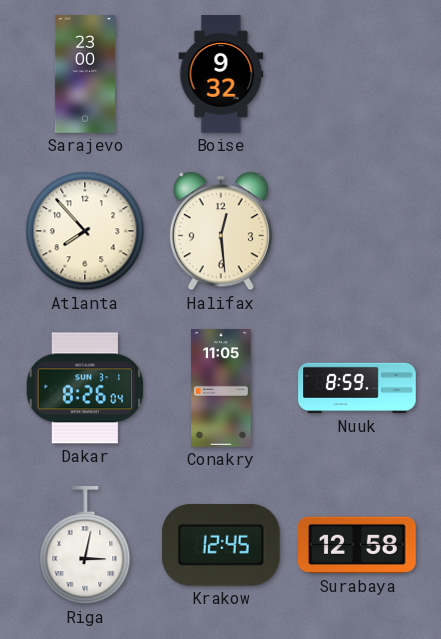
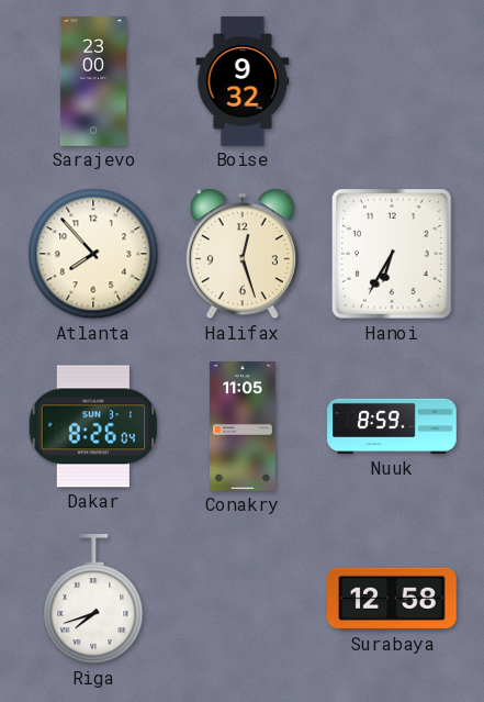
Halifax: 12:29 -> 12:27 (243, 254)
Hanoi: none -> 6:35 (393, 254)
Riga: 3:02 -> 7:42 (93, 600)
Krakow: 12:45 -> none (221, 545)
